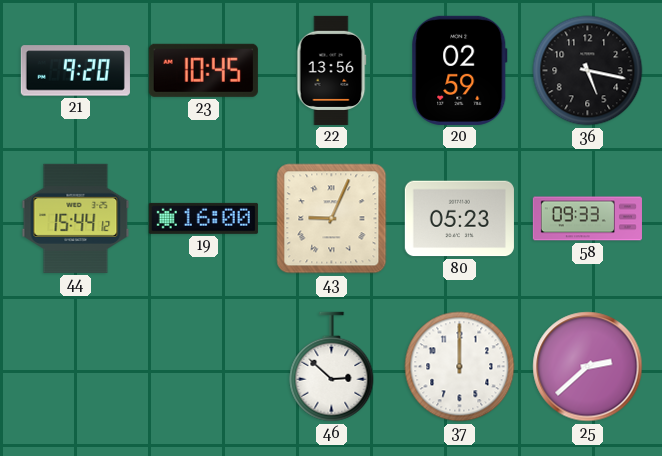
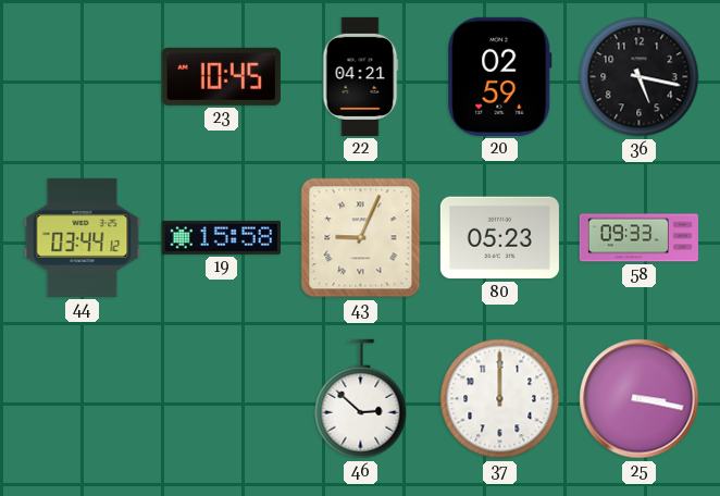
21: 9:20 -> none (75, 71)
22: 13:56 -> 04:21 (360, 76)
44: 15:44 -> 03:44 (83, 237)
19: 16:00 -> 15:58 (221, 237)
25: 2:38 -> 3:17 (640, 399)
